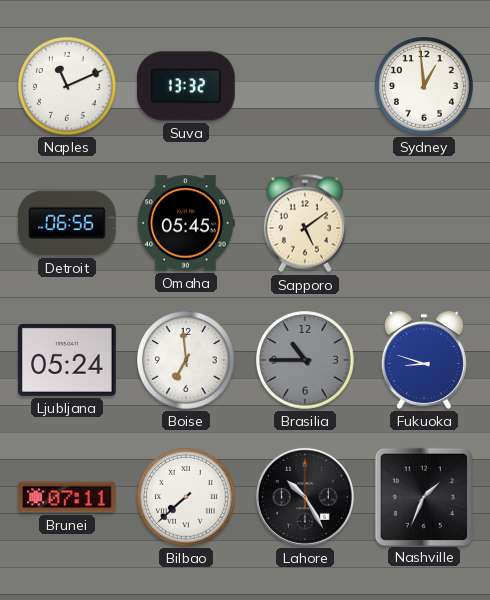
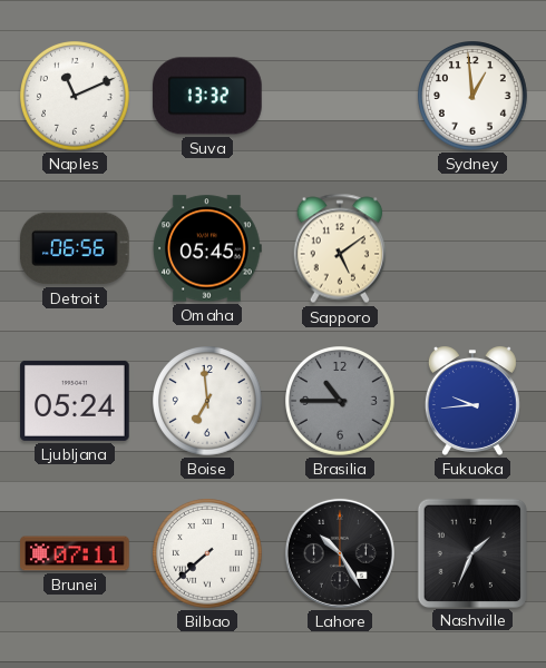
Fukuoka: 8:48 -> 9:44 (472, 401)
